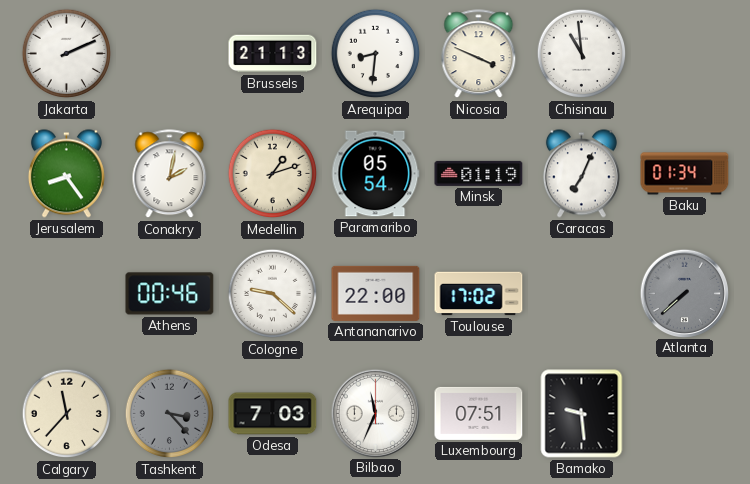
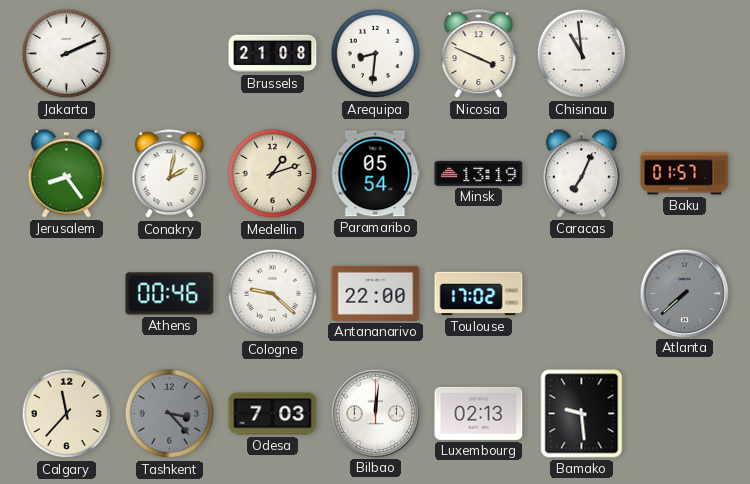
Brussels: 21:13 -> 21:08 (273, 54)
Minsk: 01:19 -> 13:19 (479, 173)
Baku: 01:34 -> 01:57 (685, 174)
Bilbao: 11:34 -> 12:01 (375, 413)
Luxembourg: 07:51 -> 02:13 (479, 413)
